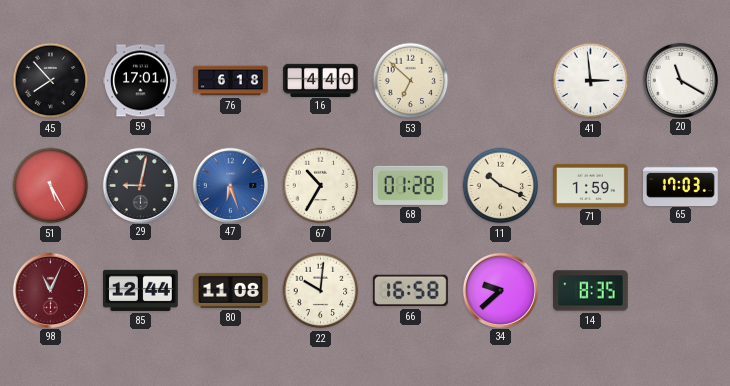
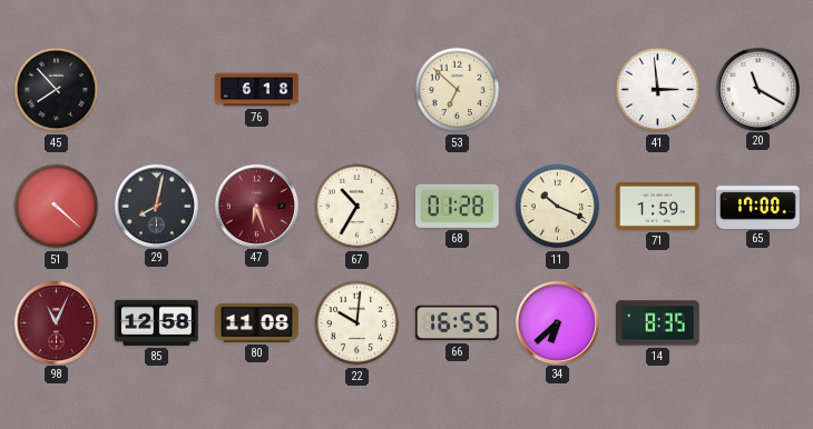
59: 17:01 -> none (141, 81)
16: 4:40 -> none (321, 80)
51: 5:25 -> 4:22 (57, 207)
29: 9:02 -> 8:02 (156, 206)
47 dial: blue -> burgundy (256, 206)
65: 17:03 -> 17:00 (758, 206)
85: 12:44 -> 12:58 (157, 322)
66: 16:58 -> 16:55 (458, 323)
34: 9:38 -> 6:38 (557, 322)
